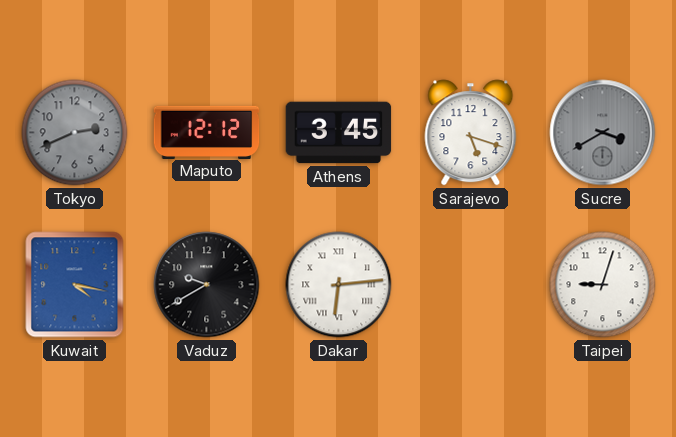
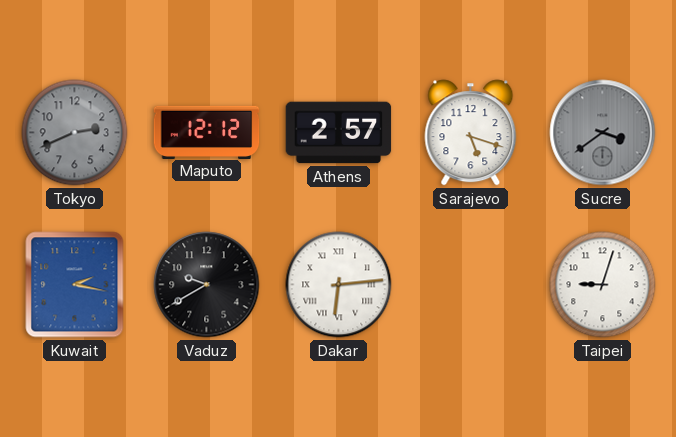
Athens: 3:45 -> 2:57 (339, 133)
Sucre: 3:40 -> 3:39 (603, 133)
Kuwait: 4:17 -> 2:17 (75, 285)
